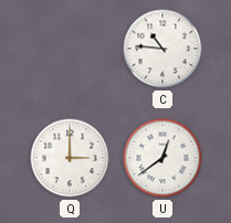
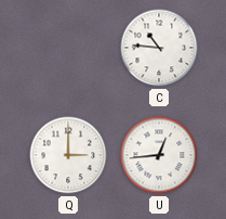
U: 12:39 -> 12:44 (159, 155)
